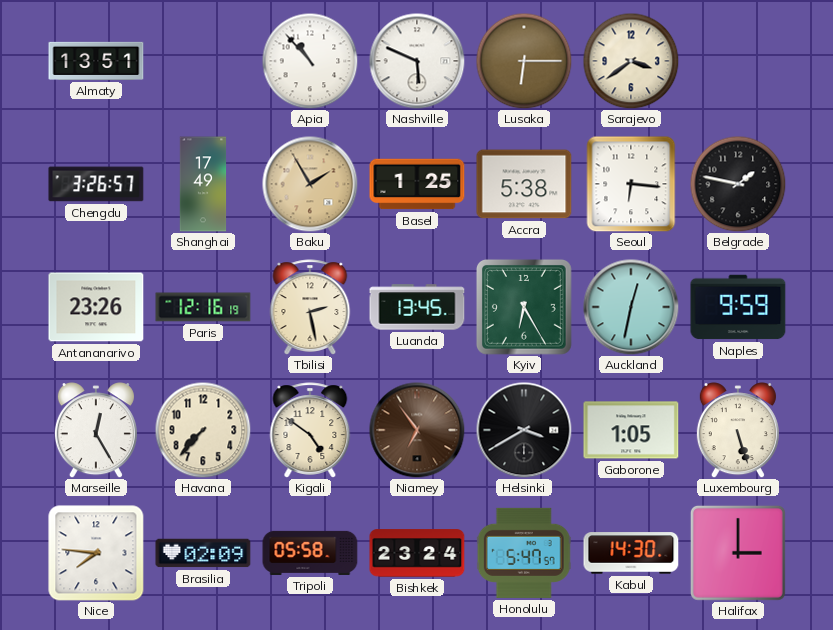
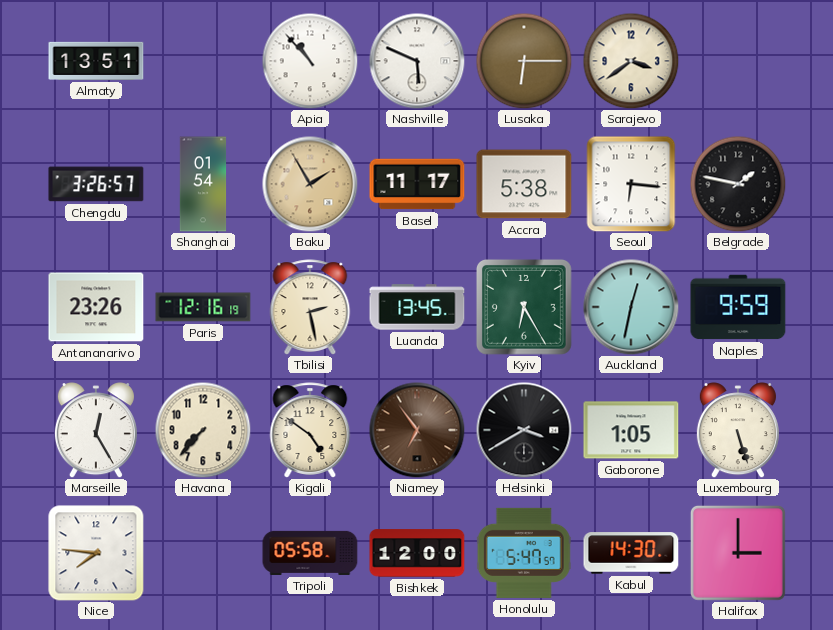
Shanghai: 17:49 -> 01:54 (203, 184)
Basel: 1:25 -> 11:17 (417, 184)
Brasilia: 02:09 -> none (203, 553)
Bishkek: 23:24 -> 12:00 (417, 553)
